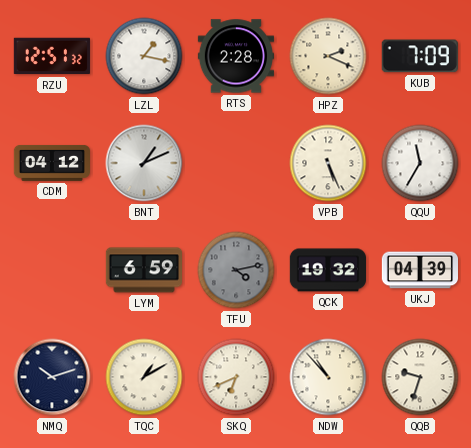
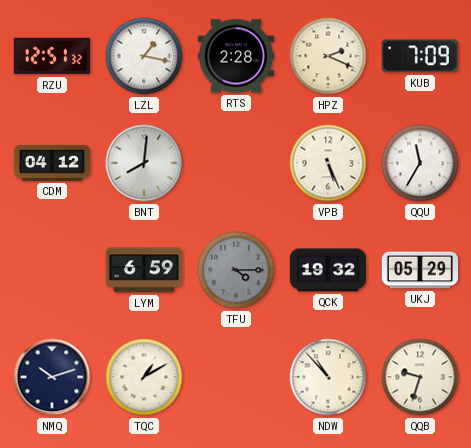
BNT: 1:11 -> 8:01 (144, 163)
TFU: 4:13 -> 4:15 (236, 270)
UKJ: 04:39 -> 05:29 (419, 270)
SKQ: 6:41 -> none (236, 377)
